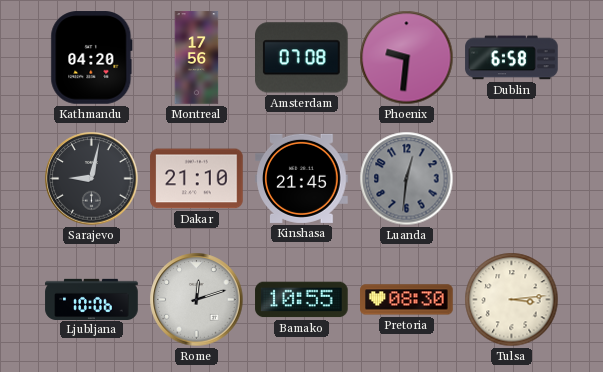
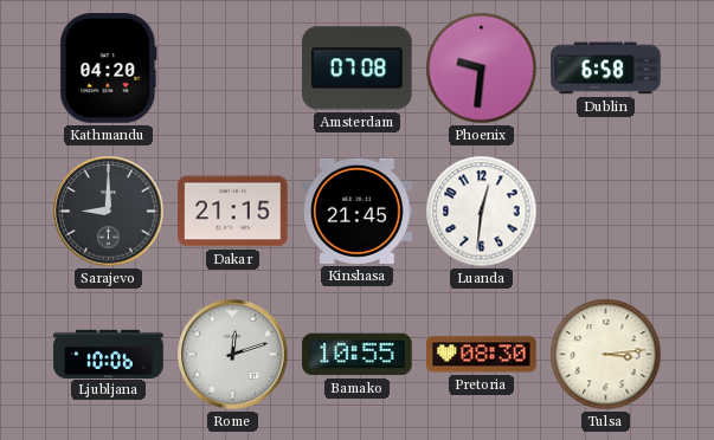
Montreal: 17:56 -> none (197, 58)
Sarajevo: 9:02 -> 9:00 (109, 212)
Dakar: 21:10 -> 21:15 (233, 212)
Luanda dial: grey -> white (482, 212)
